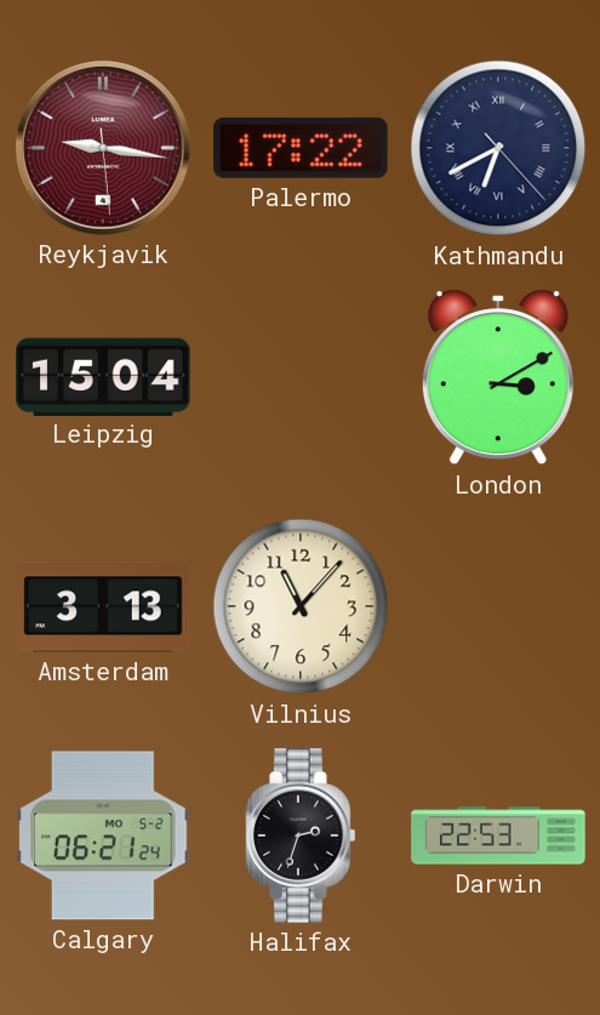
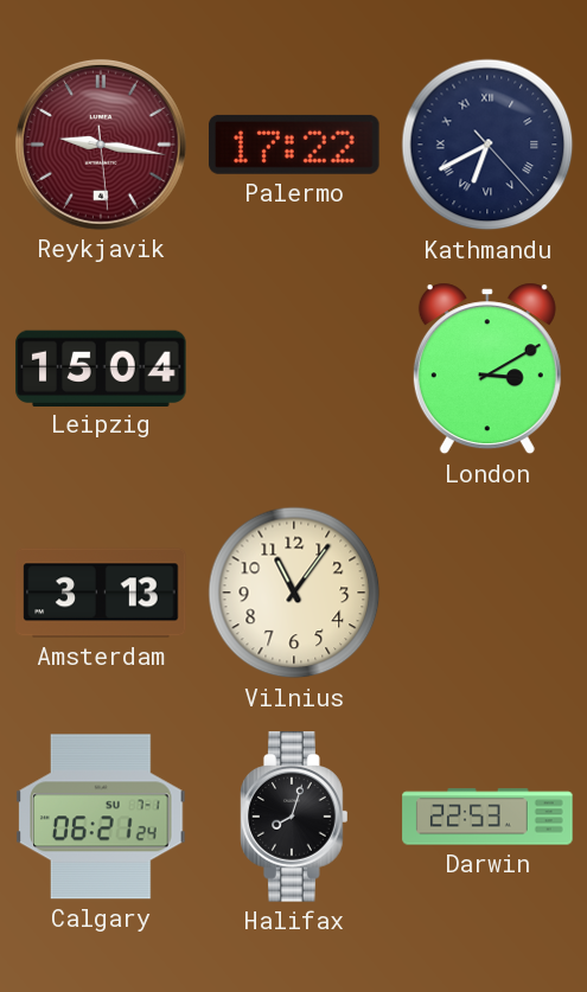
Vilnius: 11:07 -> 11:06 (294, 593)
Calgary date: MO 5-2 -> SU 7-1 (101, 817)
Halifax: 2:33 -> 8:03 (294, 817)
